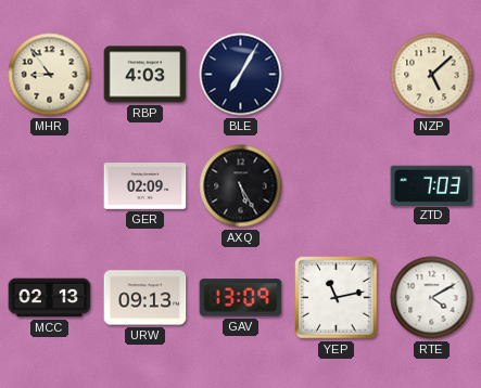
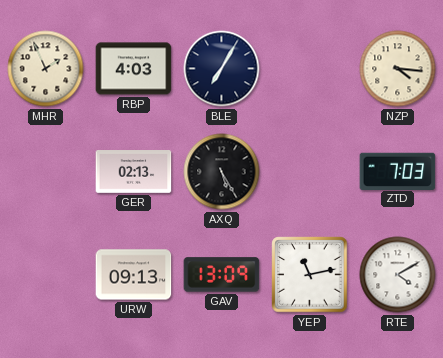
MHR: 8:54 -> 1:56 (46, 69)
NZP: 5:08 -> 4:16 (398, 69)
GER: 02:09 -> 02:13 (134, 172)
MCC: 02:13 -> none (50, 298)
